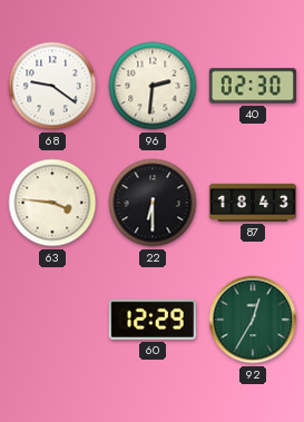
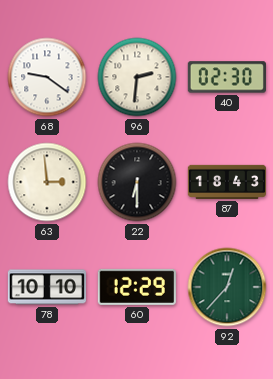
63: 3:46 -> 2:59 (47, 182)
78: none -> 10:10 (46, 287)
92: 12:35 -> 12:37 (227, 287)
